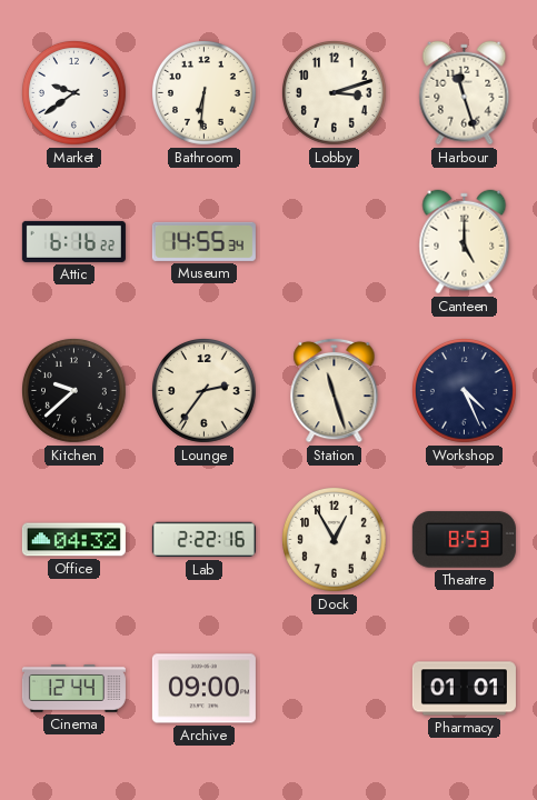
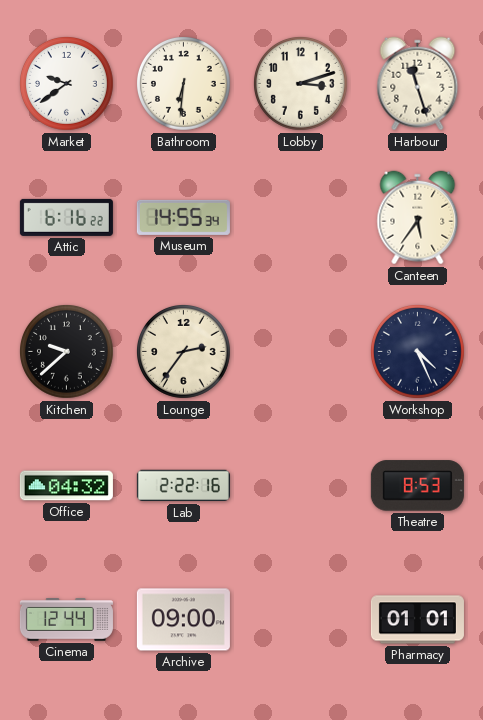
Canteen: 5:00 -> 5:36 (418, 218)
Station: 11:27 -> none (335, 390)
Dock: 12:55 -> none (335, 540)
